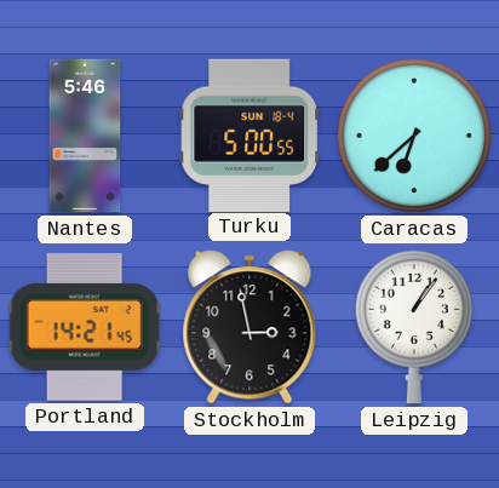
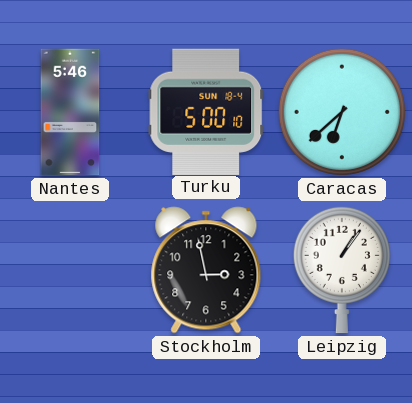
Turku: 5:00:55 -> 5:00:10 (206, 111)
Portland: 14:21 -> none (85, 328)
